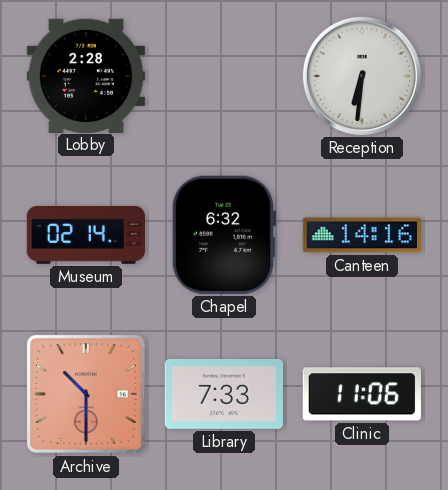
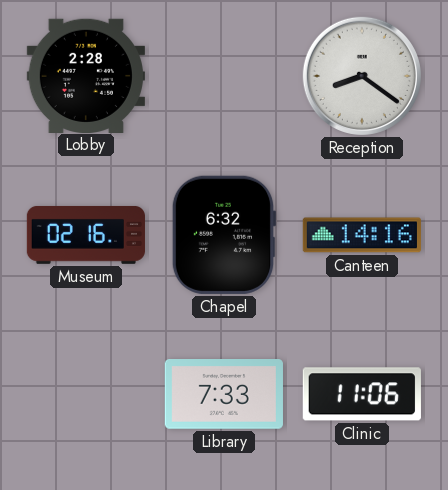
Reception: 6:31 -> 8:21 (362, 76)
Museum: 02:14 -> 02:16 (86, 235)
Archive: 10:30 -> none (86, 394)
